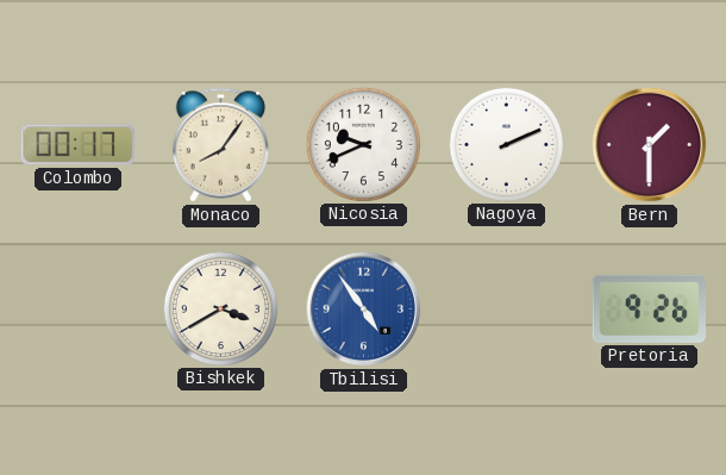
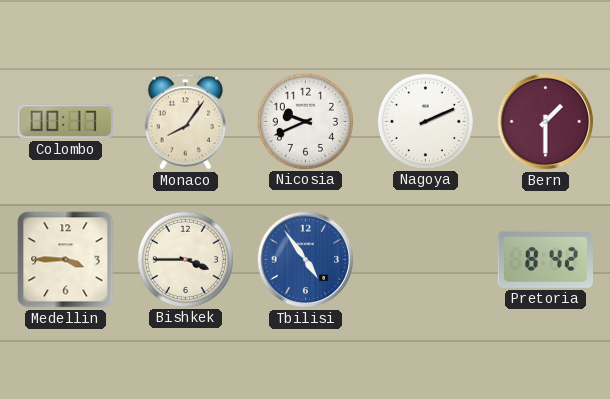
Medellin: none -> 3:45 (66, 260)
Bishkek: 3:40 -> 3:45 (185, 259)
Pretoria: 9:26 -> 8:42 (546, 259)
